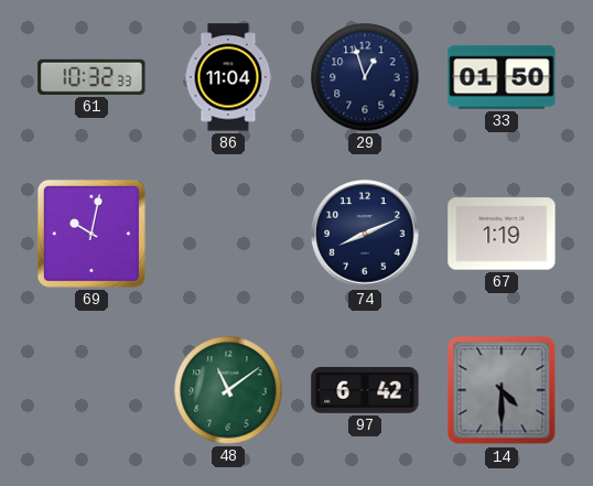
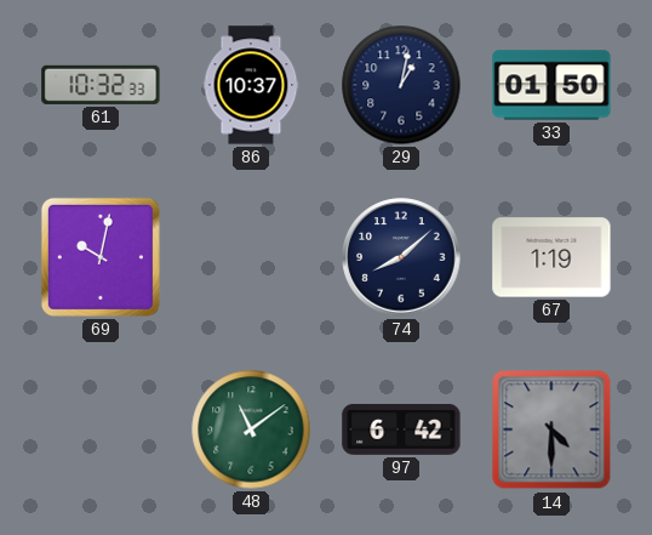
86: 11:04 -> 10:37 (251, 85)
29: 12:57 -> 1:02 (401, 85)
74: 8:11 -> 8:08 (401, 257)
